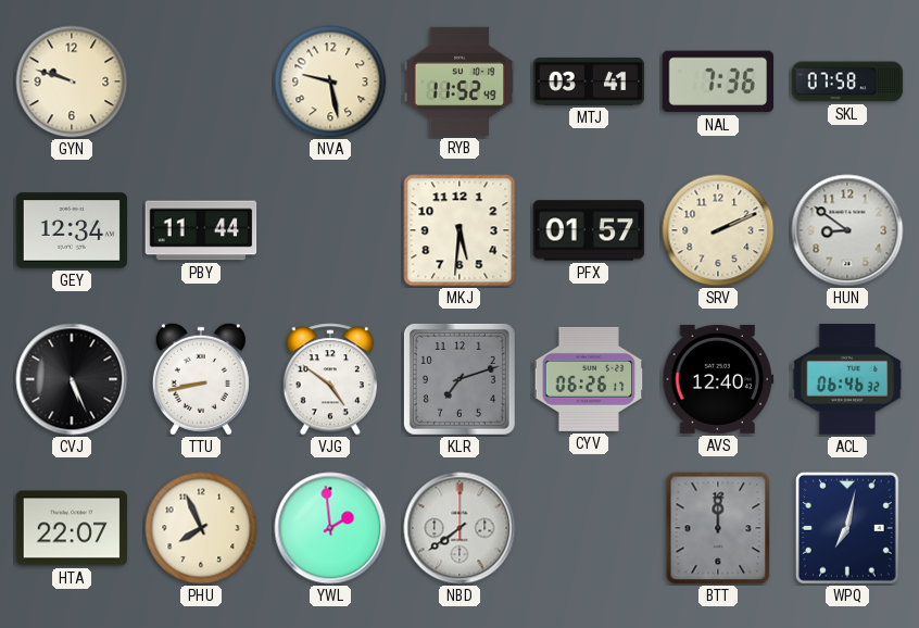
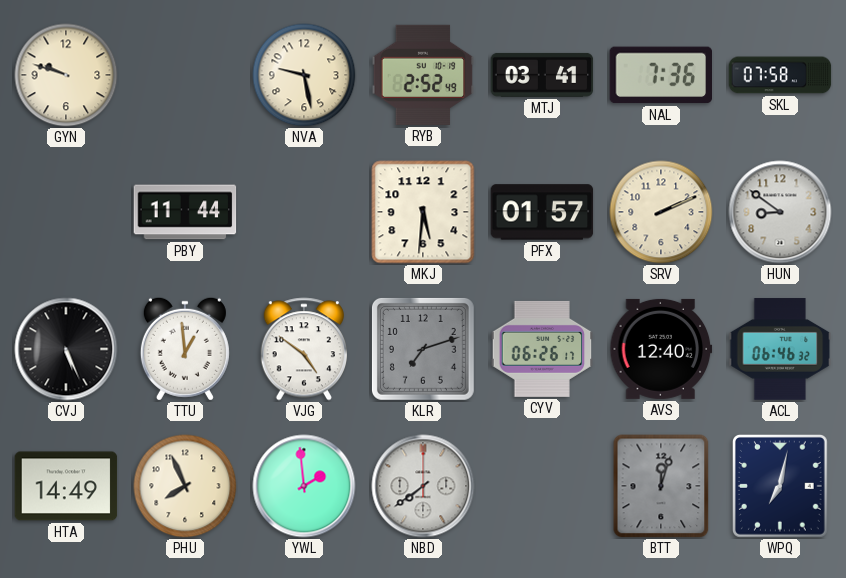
RYB: 11:52 -> 2:52 (423, 75)
GEY: 12:34 -> none (72, 230)
TTU: 8:43 -> 12:59 (185, 349)
HTA: 22:07 -> 14:49 (66, 486)
BTT: 12:00 -> 12:03 (661, 486)
